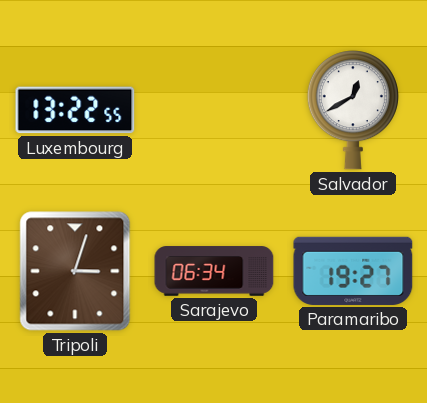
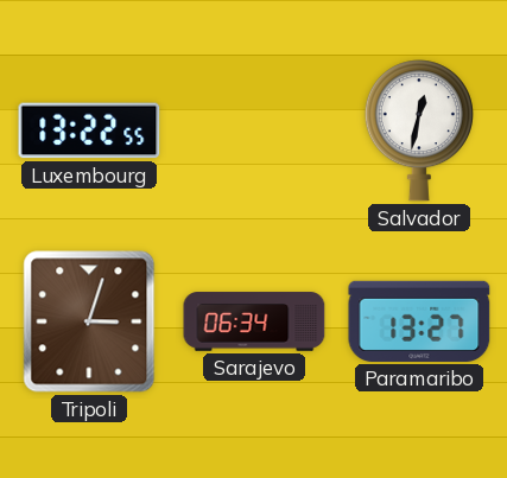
Salvador: 12:40 -> 12:32 (419, 130)
Paramaribo: 19:27 -> 13:27 (419, 321)
